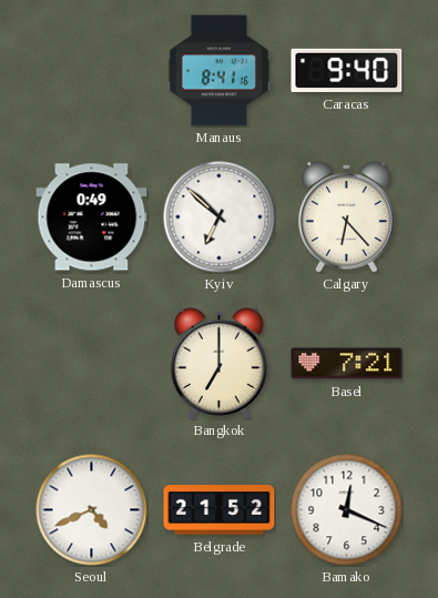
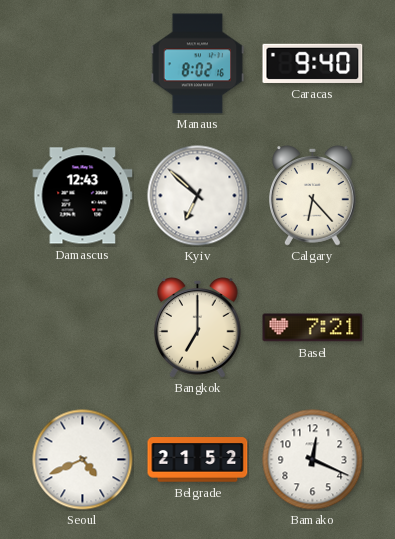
Manaus: 8:41 -> 8:02 (198, 64)
Damascus: 0:49 -> 12:43 (83, 196)
